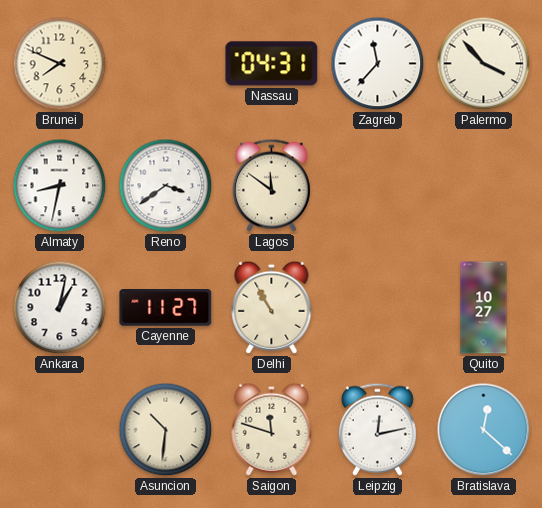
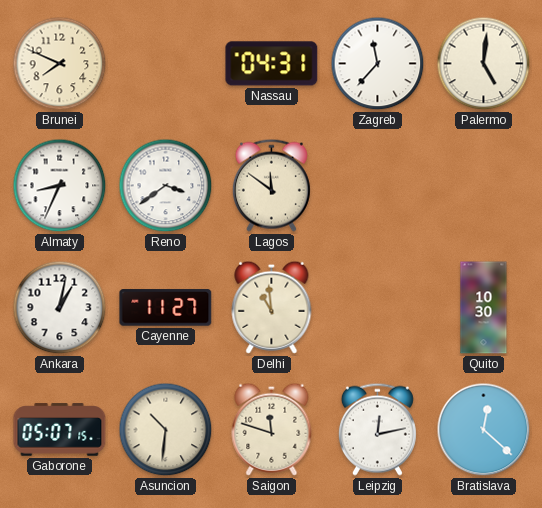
Palermo: 3:53 -> 5:01 (484, 64)
Almaty: 8:32 -> 8:34 (60, 186)
Delhi: 10:55 -> 10:59 (272, 307)
Quito: 10:27 -> 10:30 (484, 308)
Gaborone: none -> 05:07 (60, 430)
